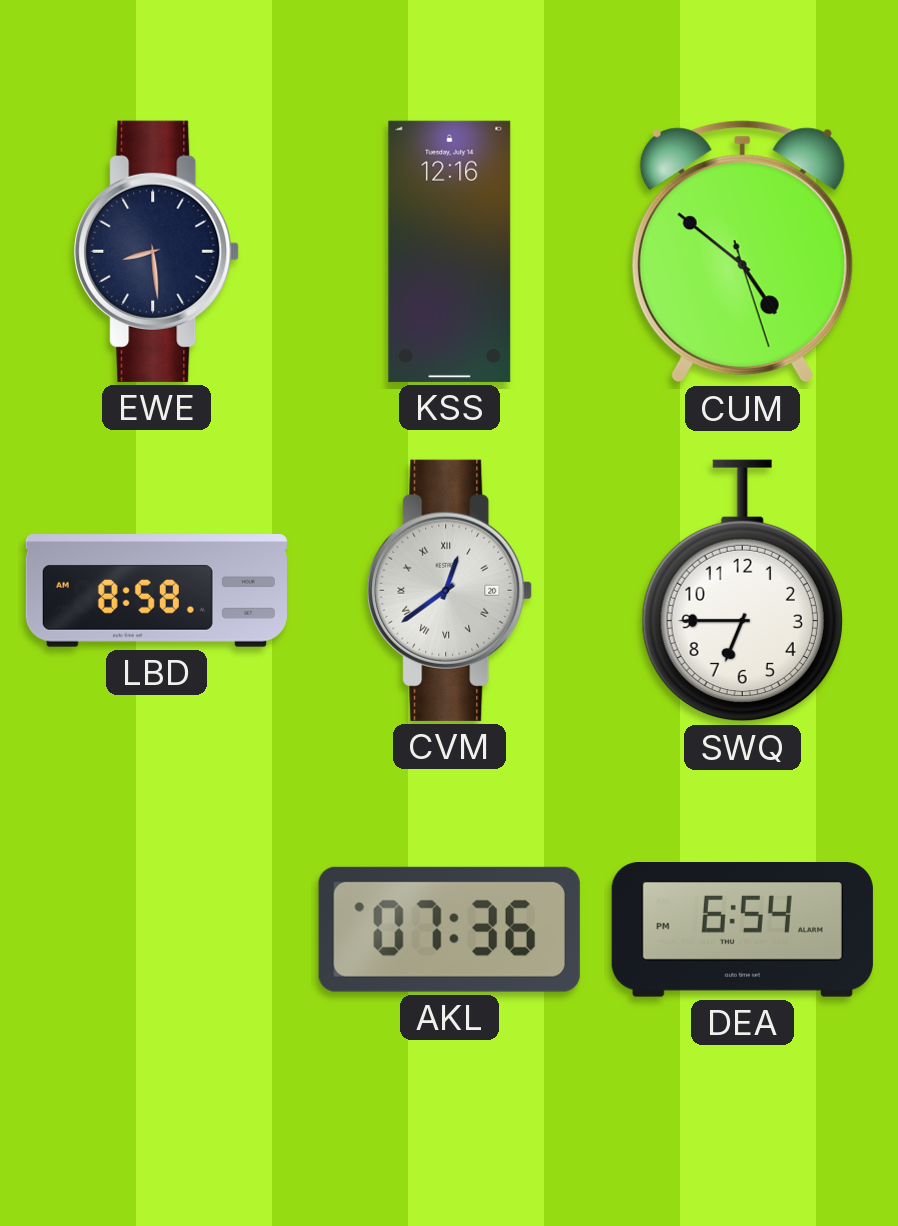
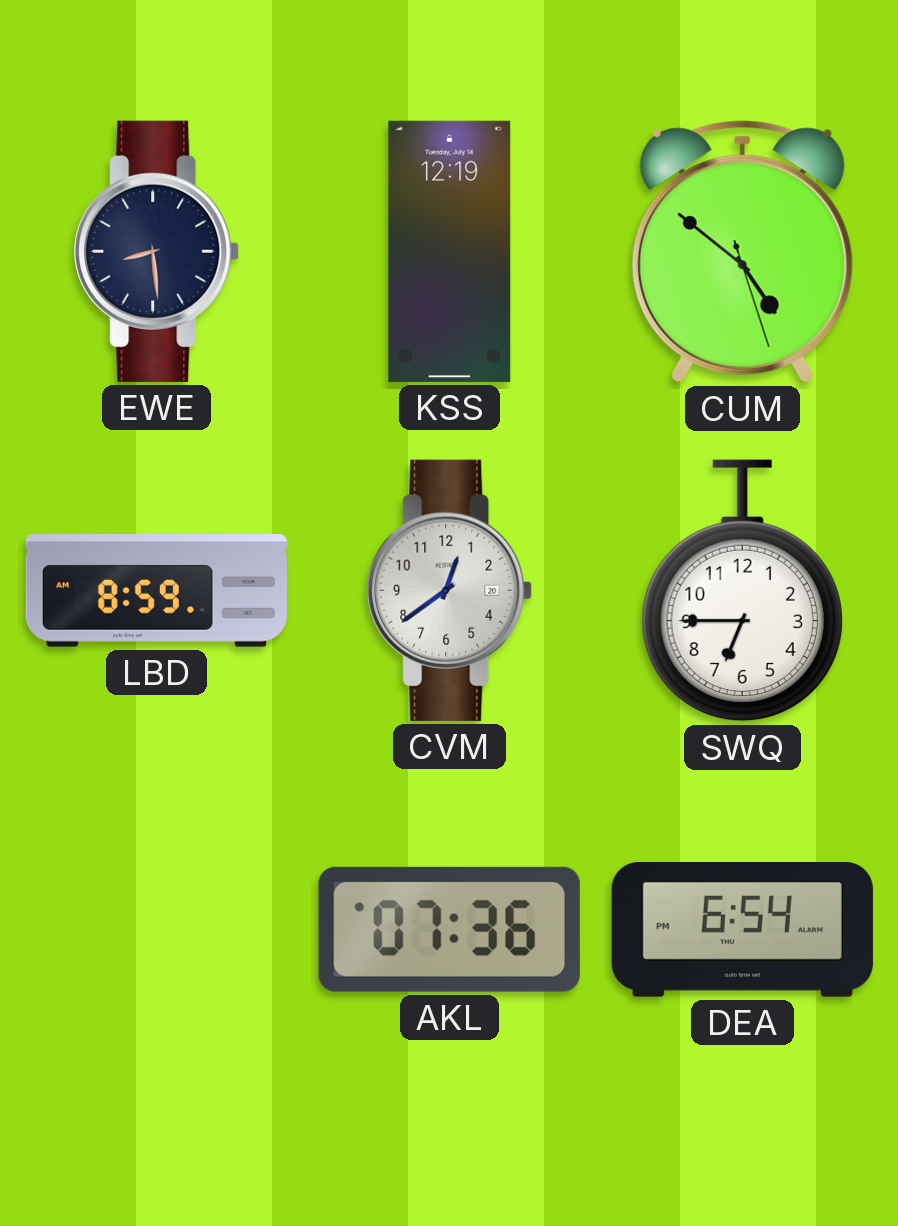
KSS: 12:16 -> 12:19 (450, 251)
LBD: 8:58 -> 8:59 (156, 591)
CVM numerals: Roman -> Arabic (450, 590)
